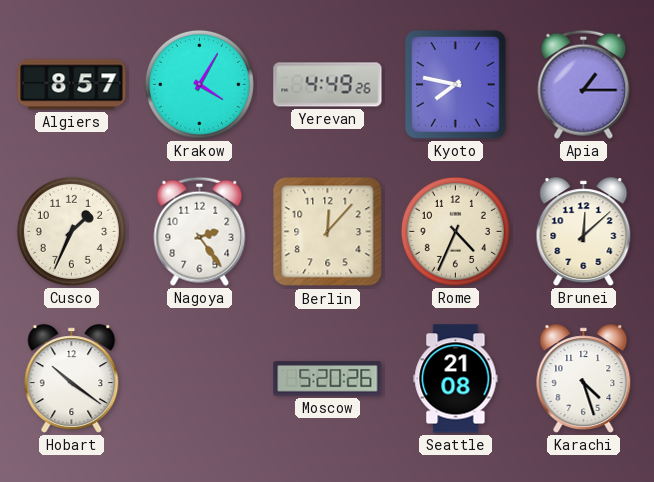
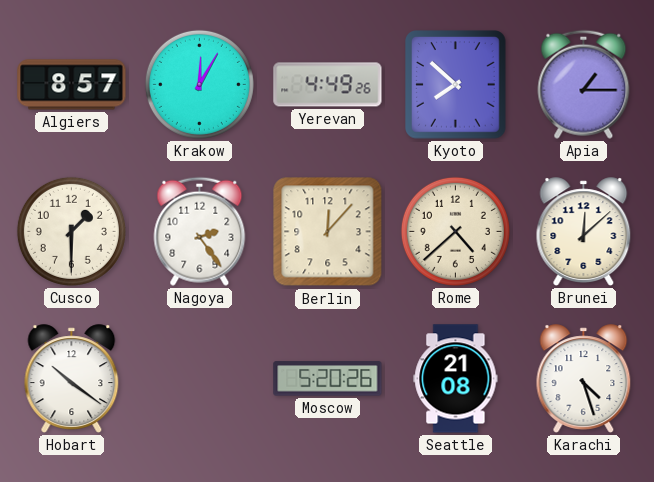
Krakow: 4:05 -> 12:05 (199, 84)
Kyoto: 7:47 -> 7:52 (456, 85)
Cusco: 1:34 -> 1:30 (71, 231)
Rome: 4:34 -> 4:38 (455, 231)
